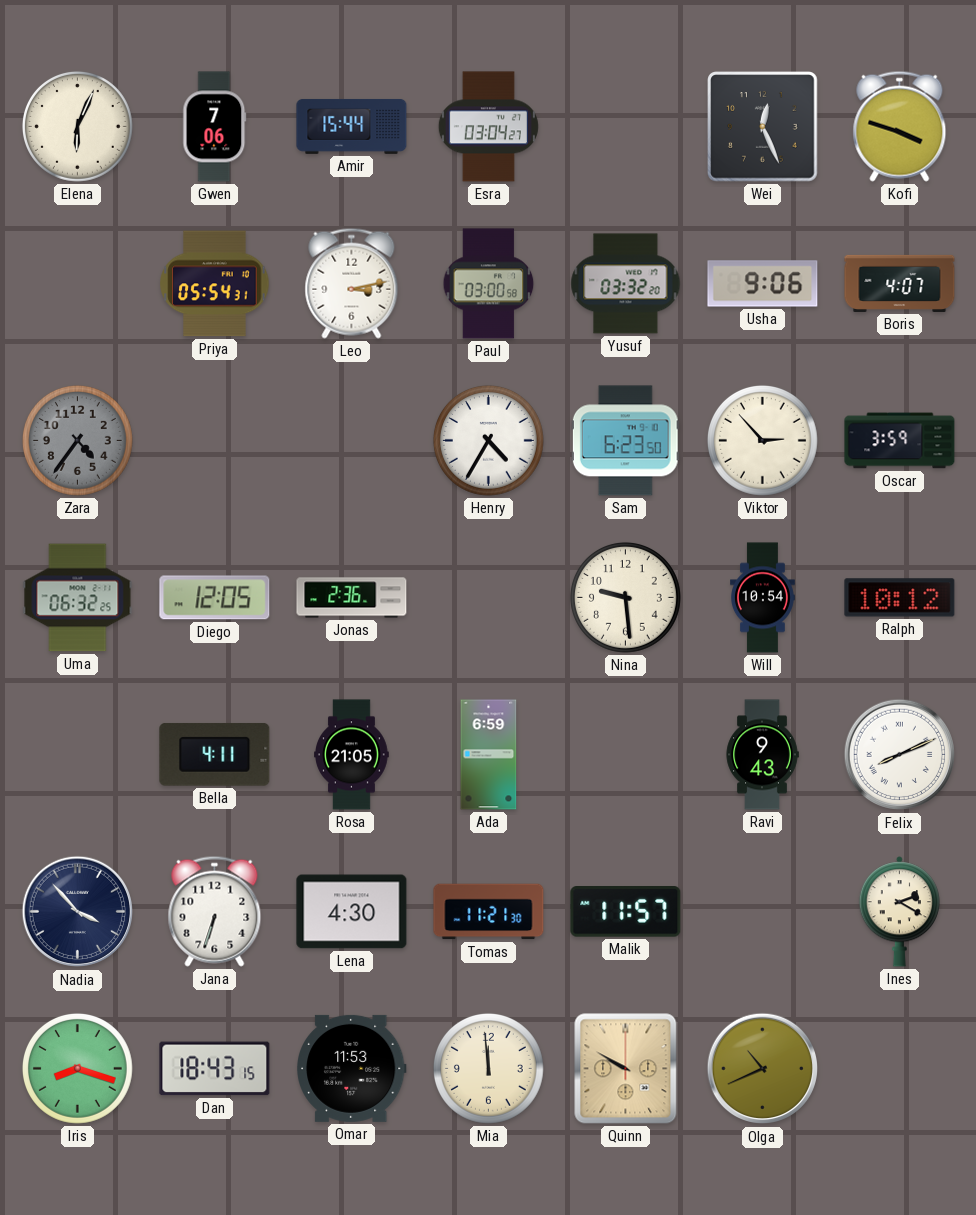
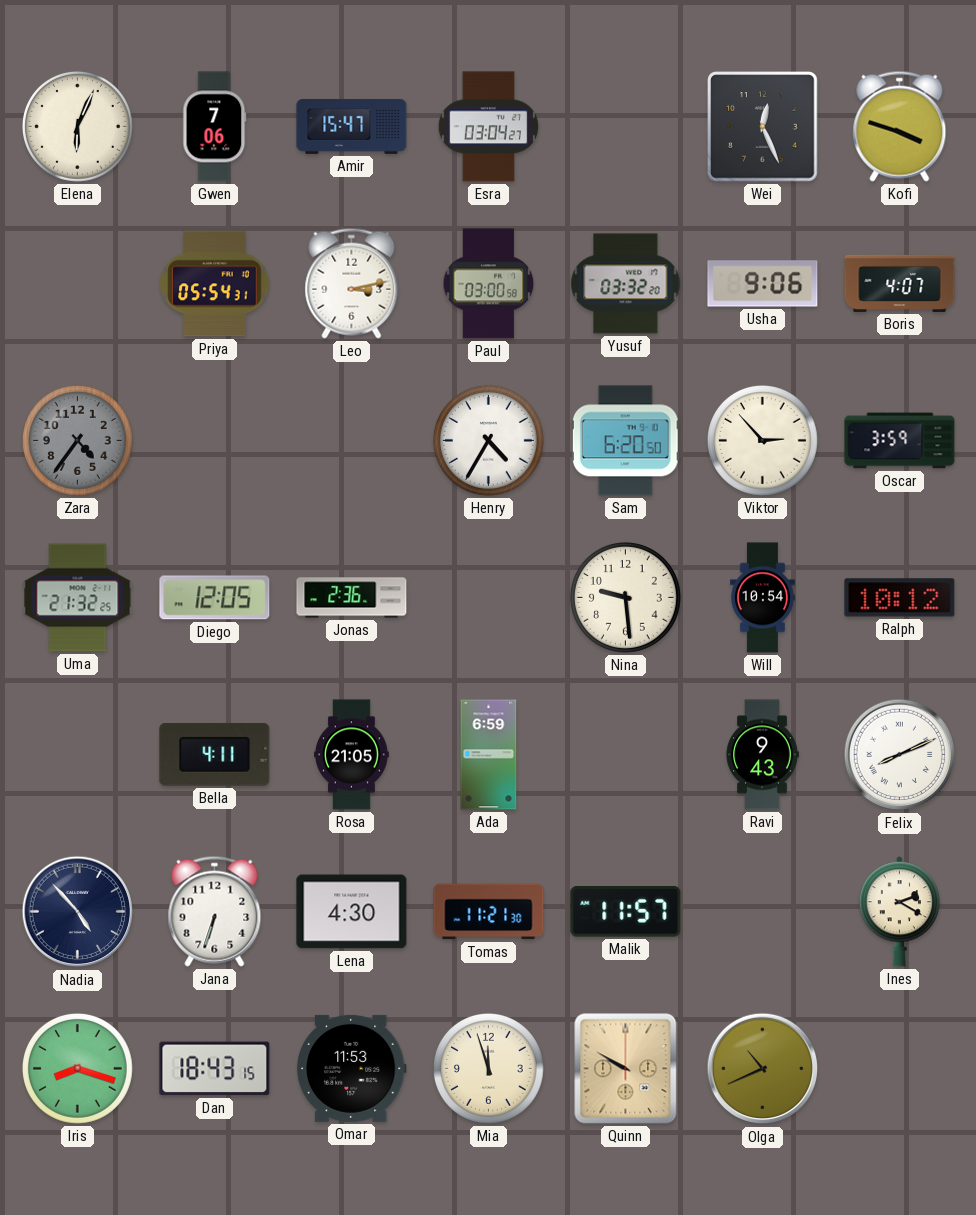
Amir: 15:44 -> 15:47 (352, 126)
Sam: 6:23 -> 6:20 (625, 441)
Uma: 06:32 -> 21:32 (78, 598)
Nadia: 3:53 -> 4:53 (78, 912)
Mia: 11:59 -> 11:57 (488, 1068)
